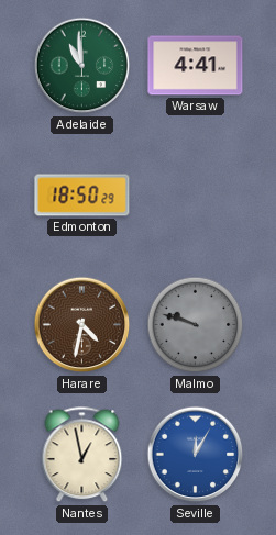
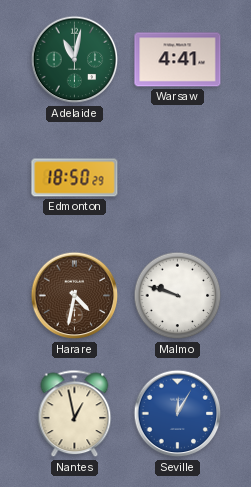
Adelaide: 10:59 -> 11:02 (75, 60)
Malmo dial: grey -> white (178, 296)
